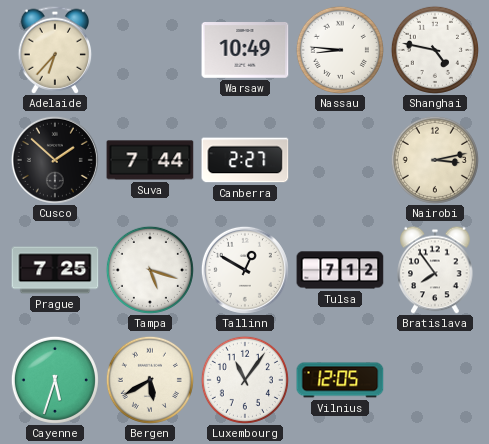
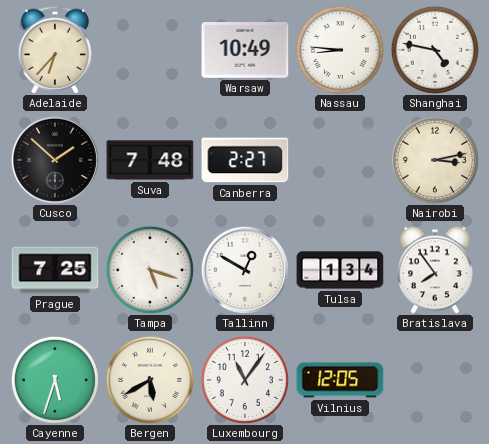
Suva: 7:44 -> 7:48 (150, 160)
Tulsa: 7:12 -> 1:34 (340, 270)
